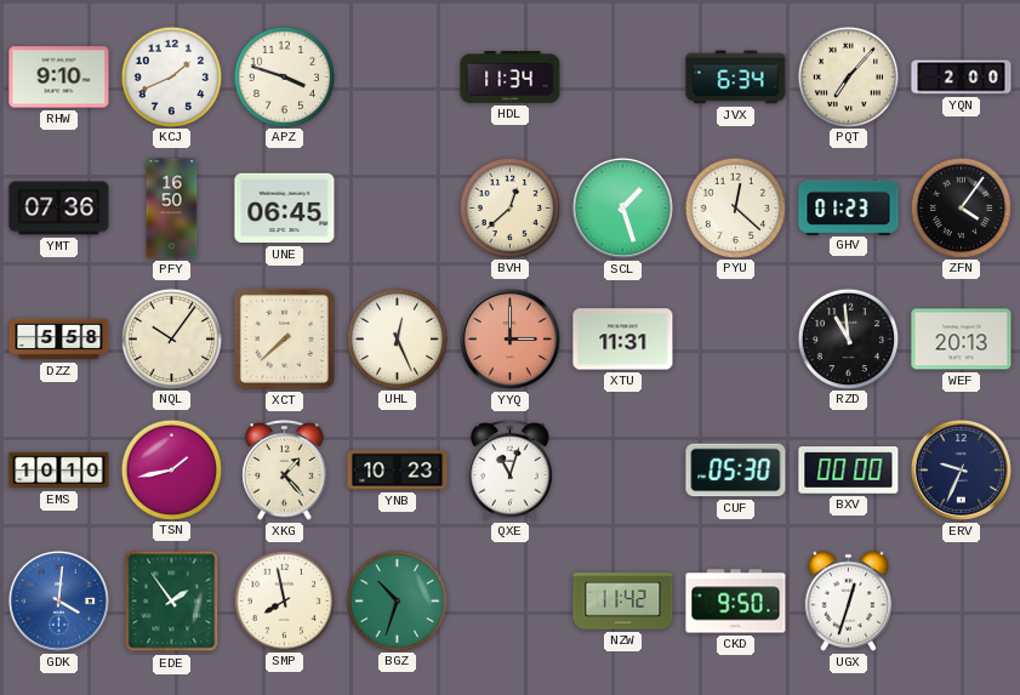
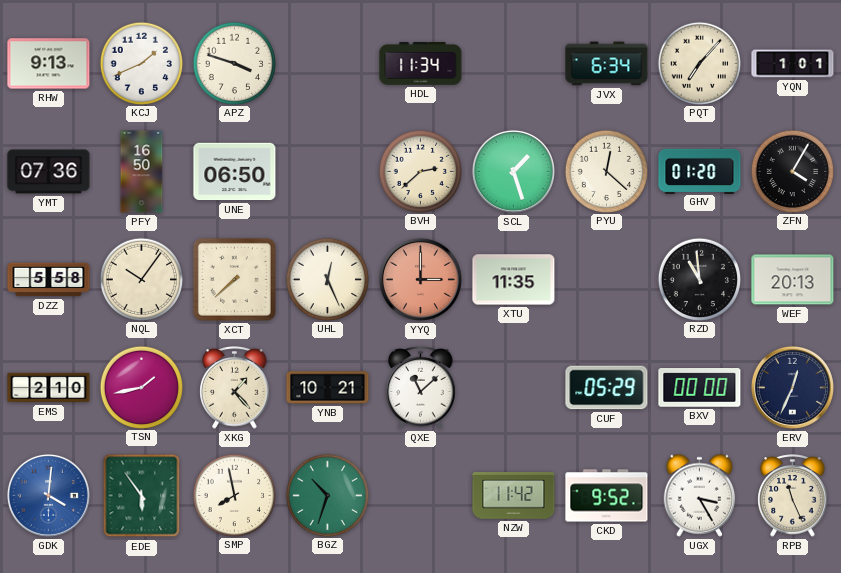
RHW: 9:10 -> 9:13 (49, 64)
YQN: 2:00 -> 1:01 (793, 64)
UNE: 06:45 -> 06:50 (235, 172)
BVH: 12:38 -> 2:38 (420, 171)
GHV: 01:23 -> 01:20 (700, 171)
ZFN: 4:06 -> 4:05 (792, 171)
XTU: 11:31 -> 11:35 (514, 280)
EMS: 10:10 -> 2:10 (49, 388)
YNB: 10:23 -> 10:21 (328, 388)
QXE: 11:03 -> 11:08 (421, 388)
CUF: 05:30 -> 05:29 (607, 388)
ERV: 9:34 -> 12:34 (792, 387)
EDE: 1:54 -> 5:54 (142, 496)
CKD: 9:50 -> 9:52 (607, 496)
UGX: 12:33 -> 3:25 (700, 495)
RPB: none -> 11:26 (793, 496)
